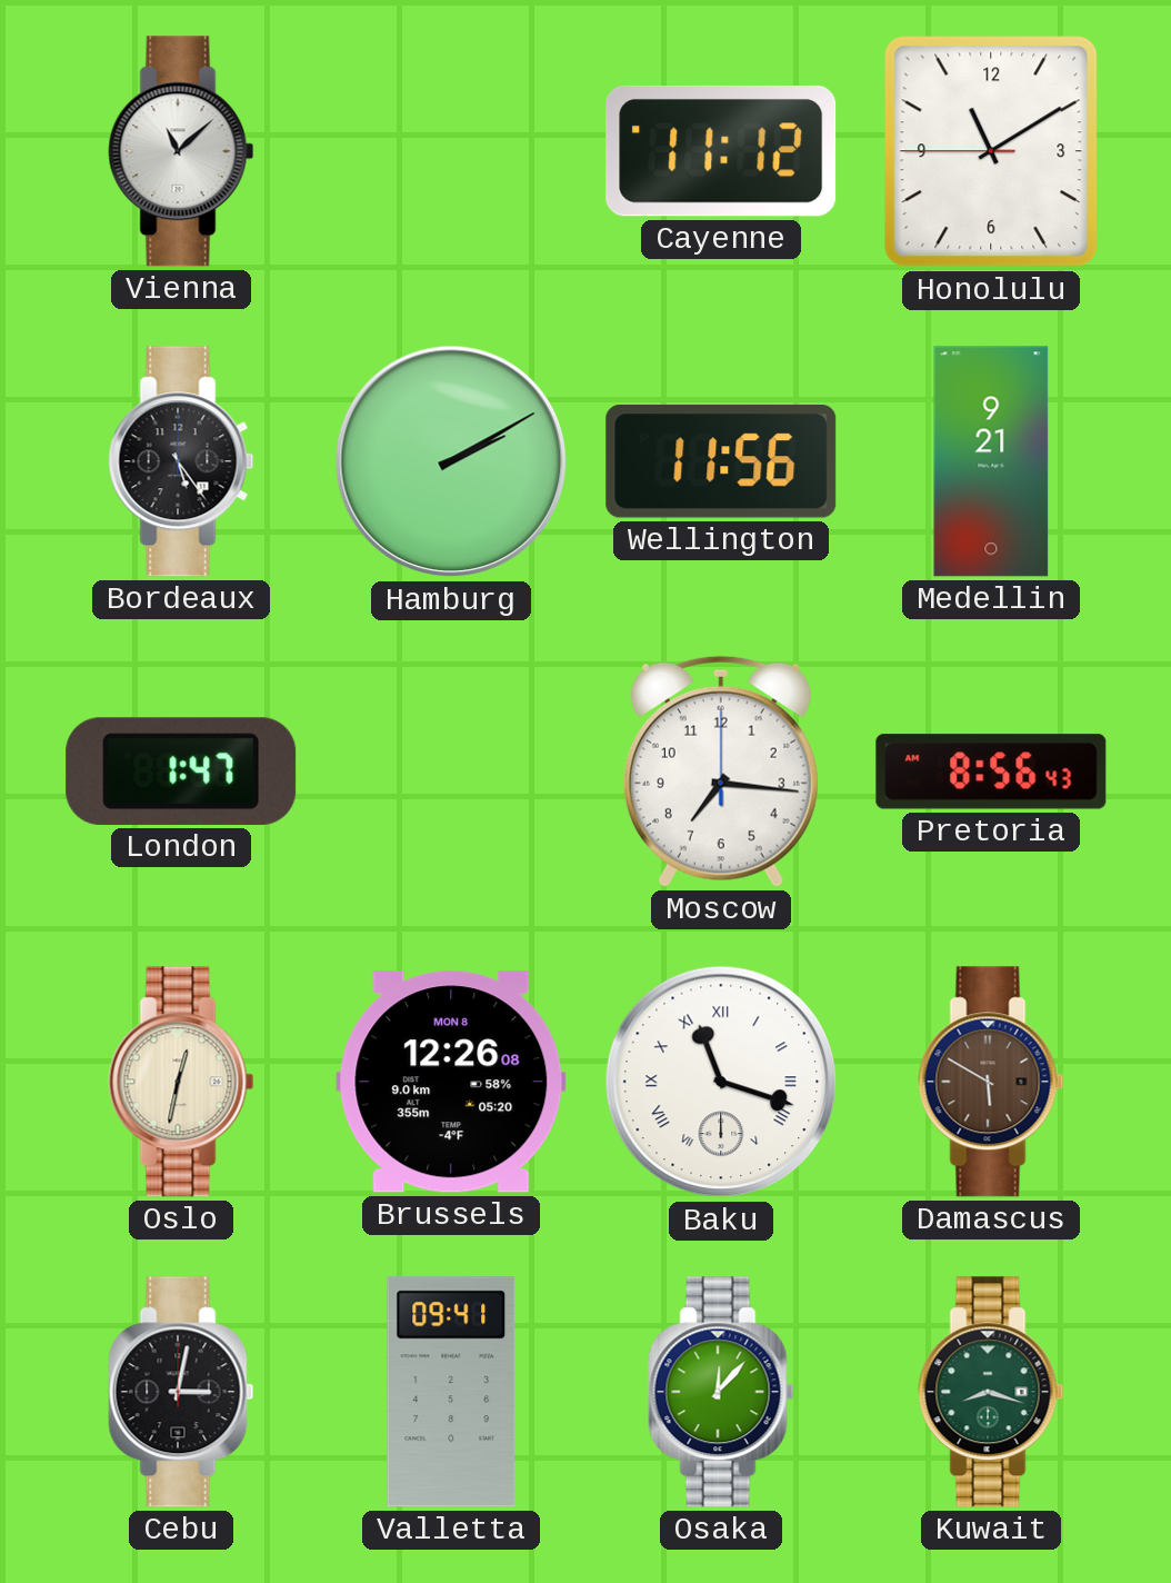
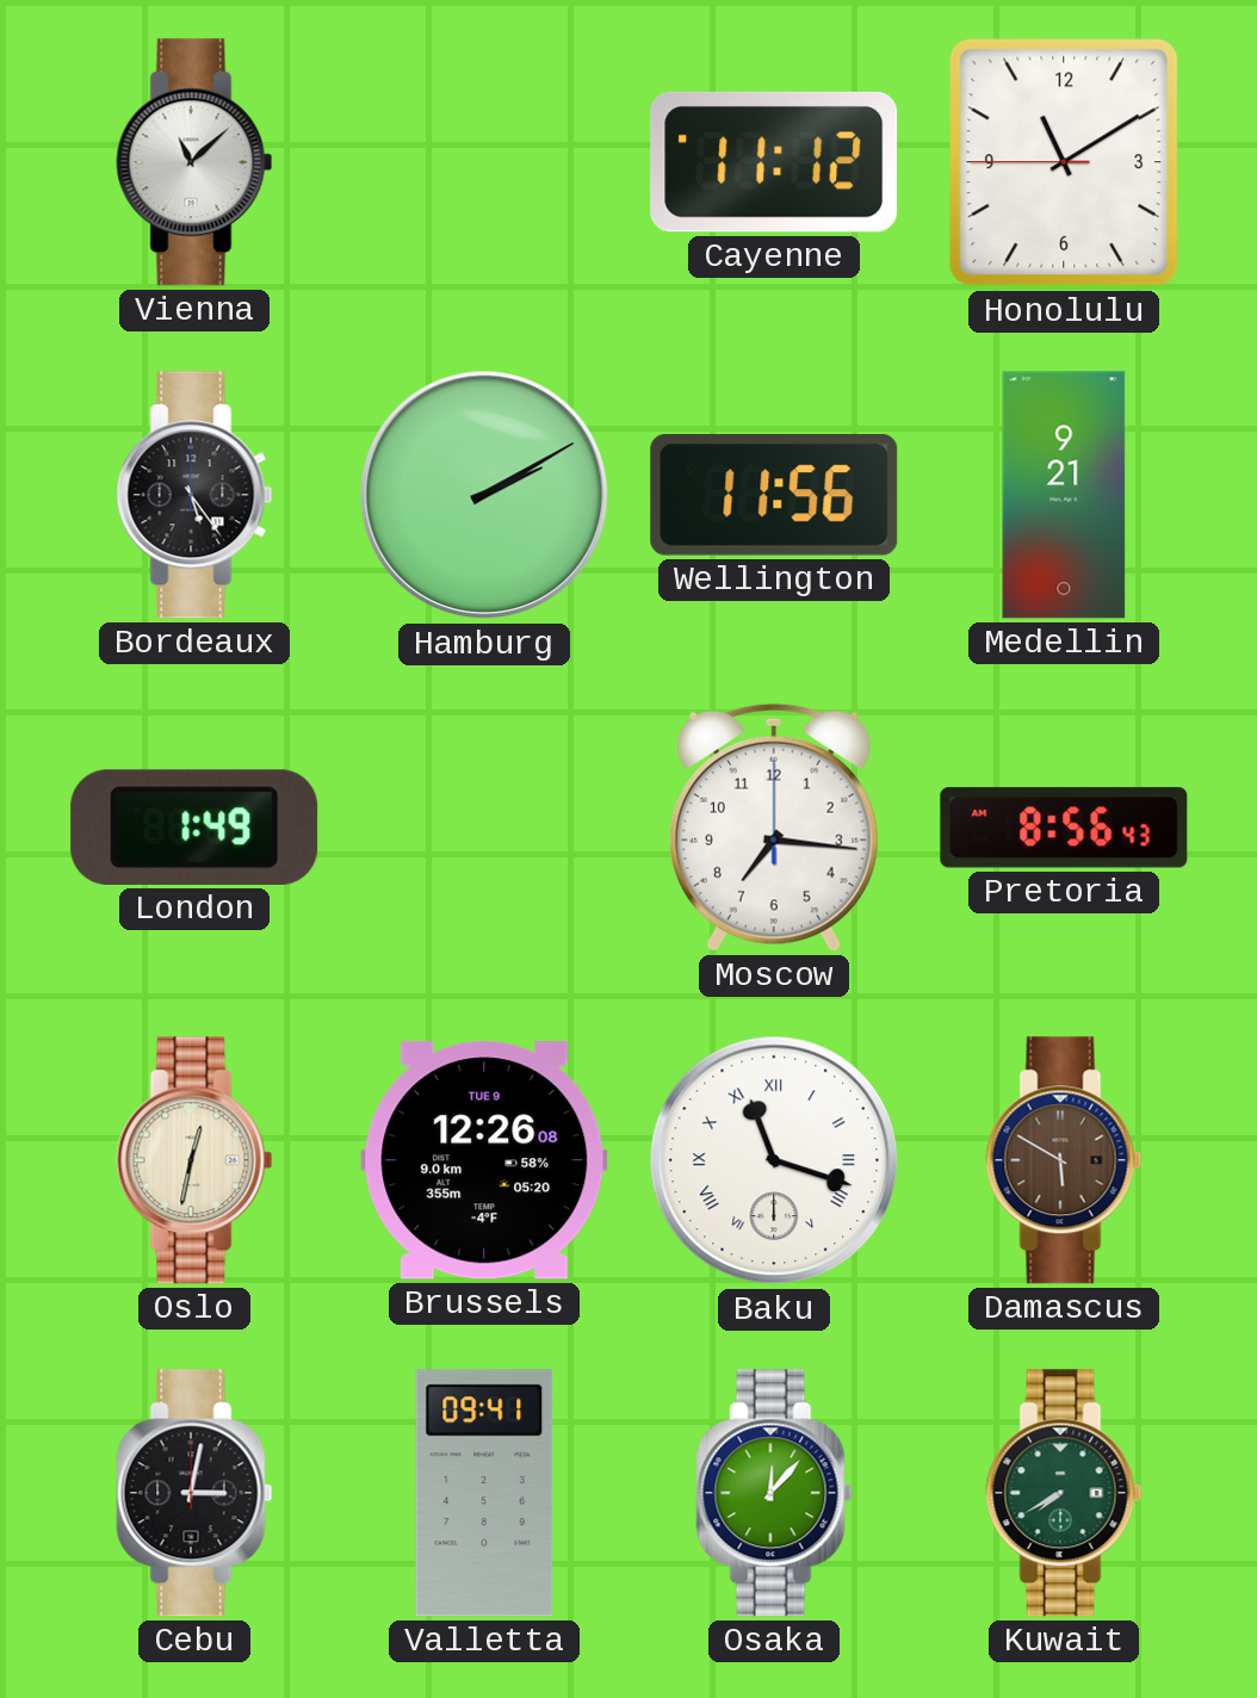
London: 1:47 -> 1:49 (194, 828)
Brussels date: MON 8 -> TUE 9 (484, 1160)
Kuwait: 8:18 -> 7:40 (1064, 1493)
